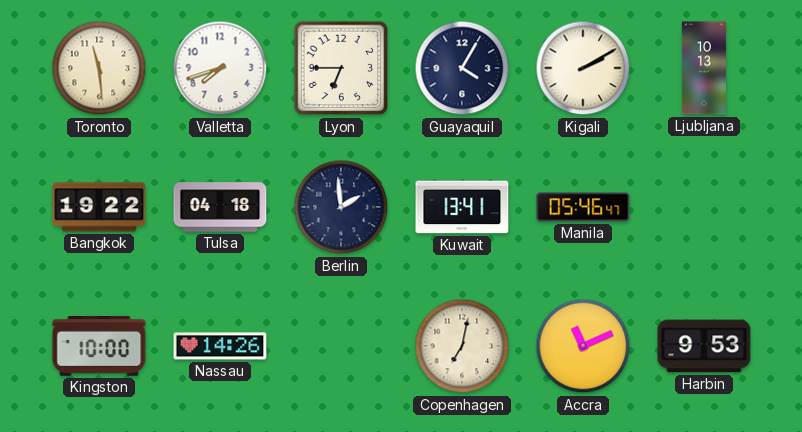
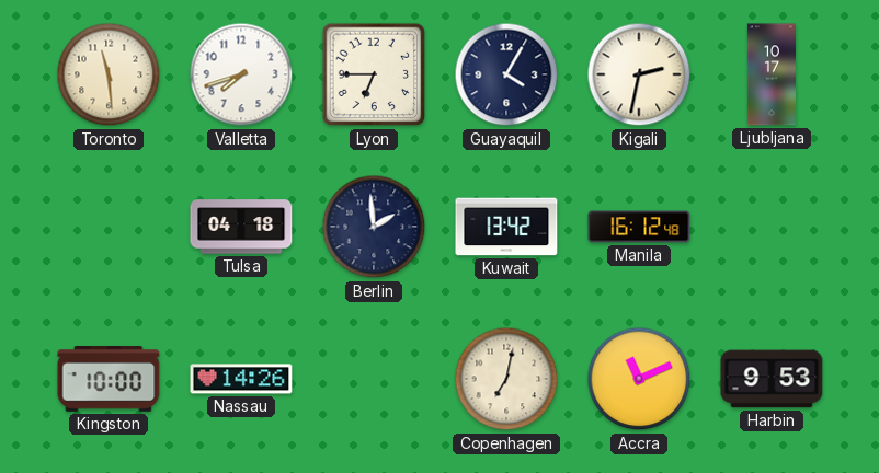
Kigali: 2:10 -> 2:32 (639, 74)
Ljubljana: 10:13 -> 10:17 (772, 74)
Bangkok: 19:22 -> none (99, 207)
Kuwait: 13:41 -> 13:42 (506, 227)
Manila: 05:46 -> 16:12 (639, 227)
